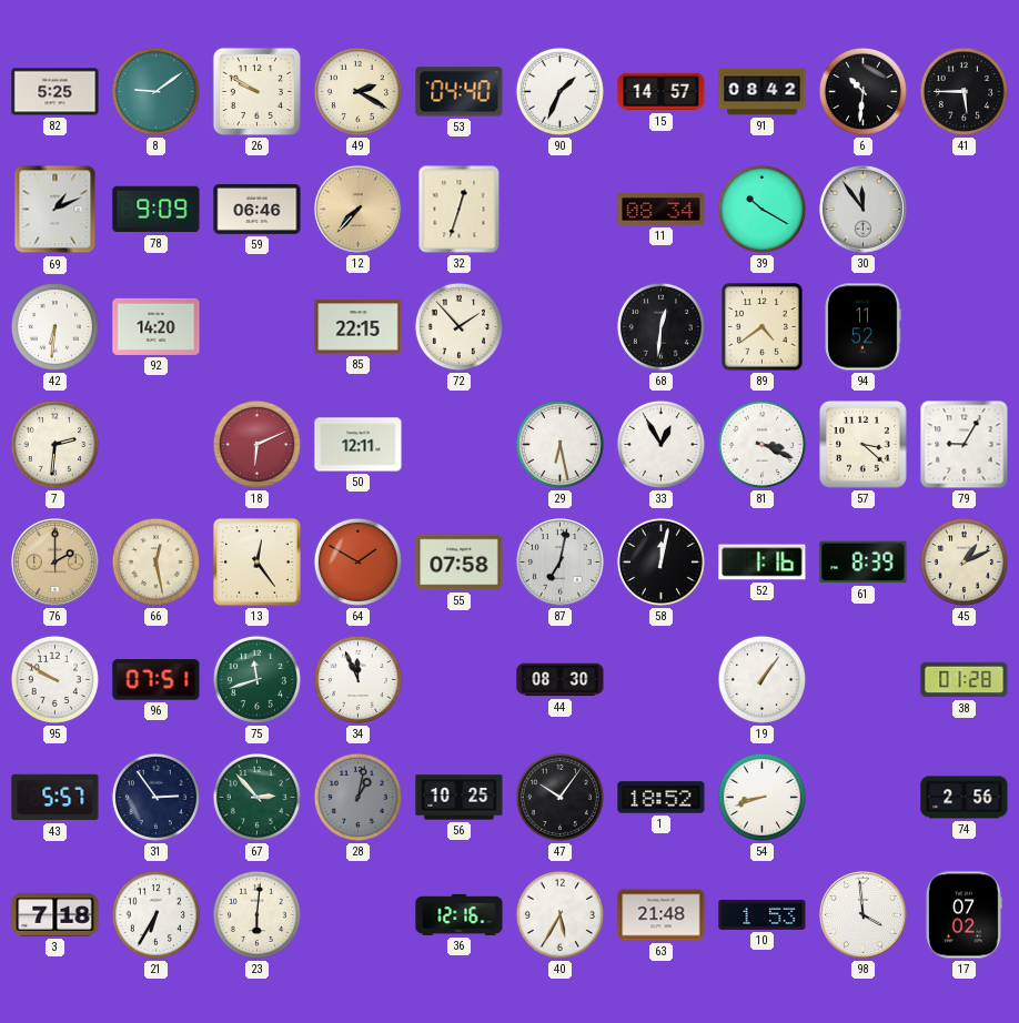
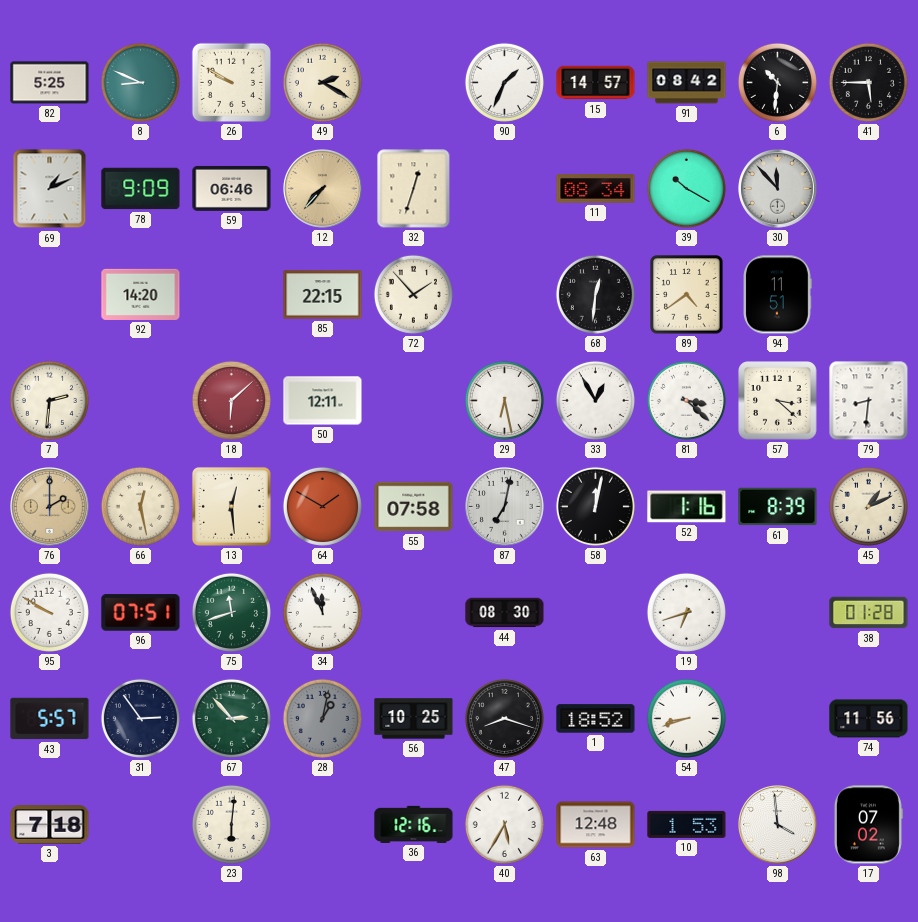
8: 9:09 -> 8:49 (140, 82)
53: 04:40 -> none (460, 92)
30: 11:54 -> 11:53 (778, 189)
42: 6:31 -> none (54, 326)
94: 11:52 -> 11:51 (777, 295)
18: 6:11 -> 6:08 (231, 400)
81: 3:19 -> 3:22 (686, 400)
79: 9:05 -> 8:31 (869, 401)
13: 12:24 -> 12:29 (231, 506)
19: 1:06 -> 6:42 (686, 612)
47: 10:06 -> 8:18 (504, 718)
74: 2:56 -> 11:56 (869, 719)
21: 6:35 -> none (155, 914)
63: 21:48 -> 12:48 (596, 825)
